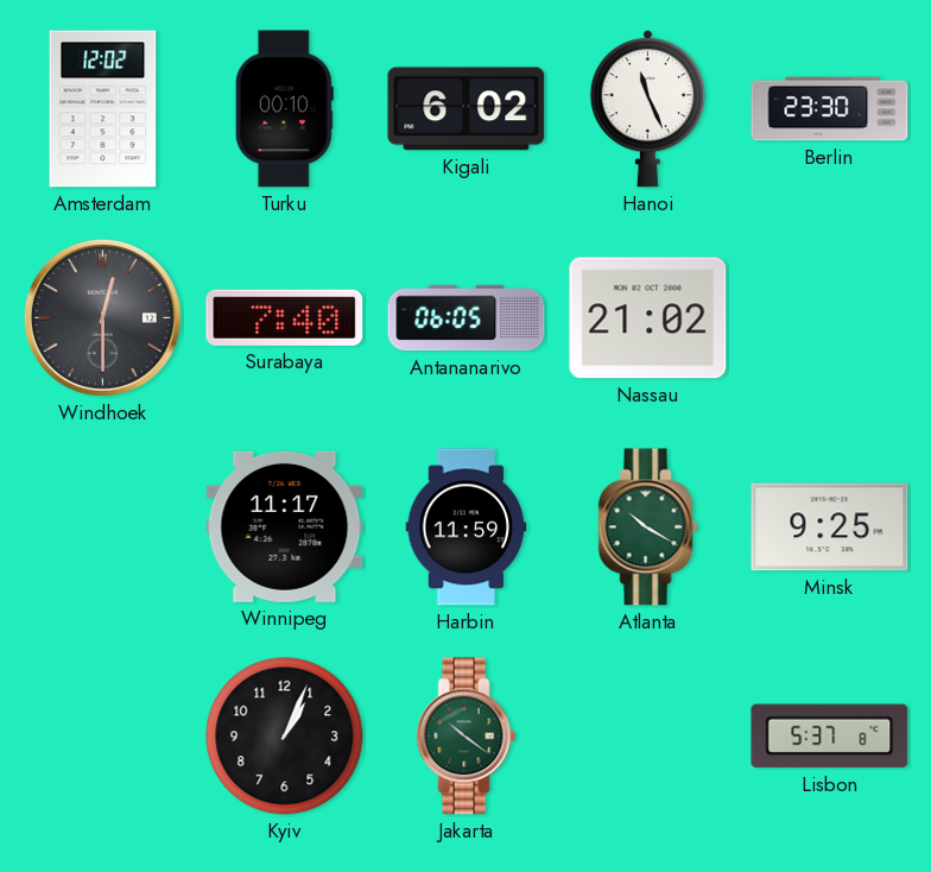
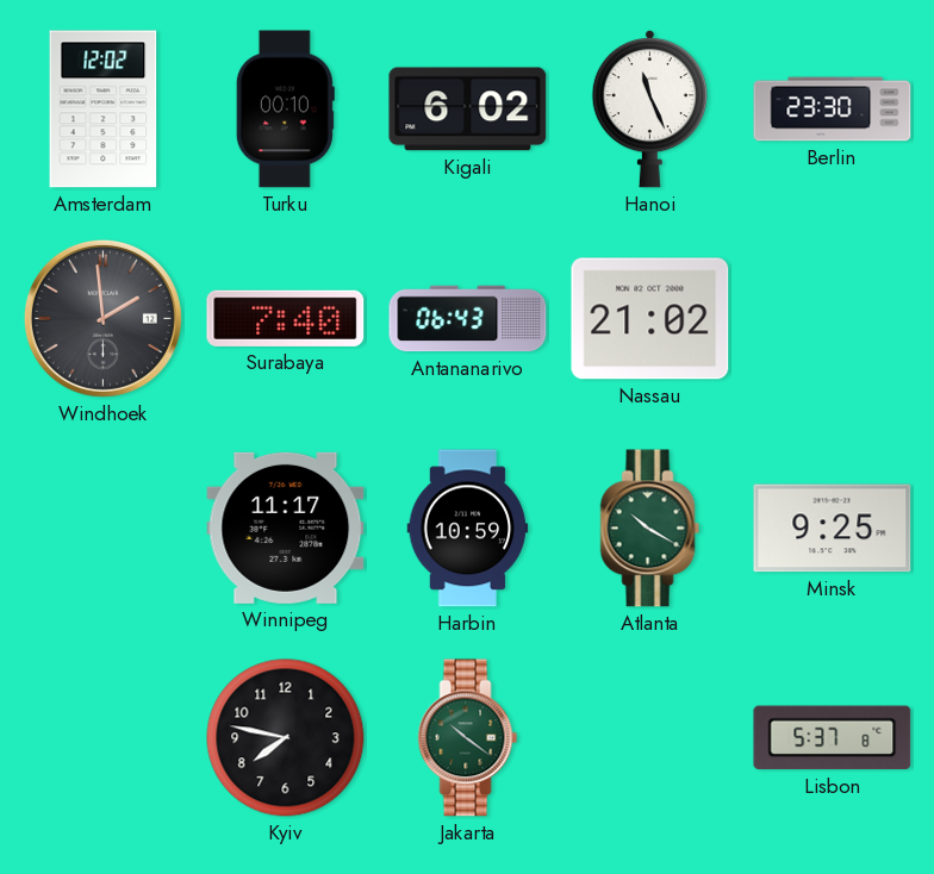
Windhoek: 12:30 -> 1:59 (102, 318)
Antananarivo: 06:05 -> 06:43 (468, 319)
Harbin: 11:59 -> 10:59 (468, 529)
Kyiv: 1:04 -> 7:47 (286, 738)
